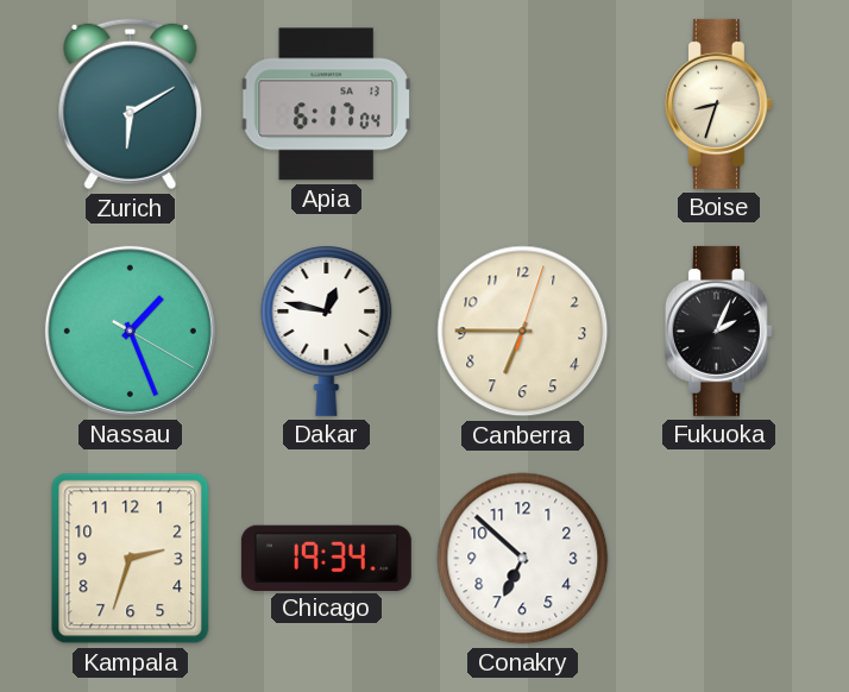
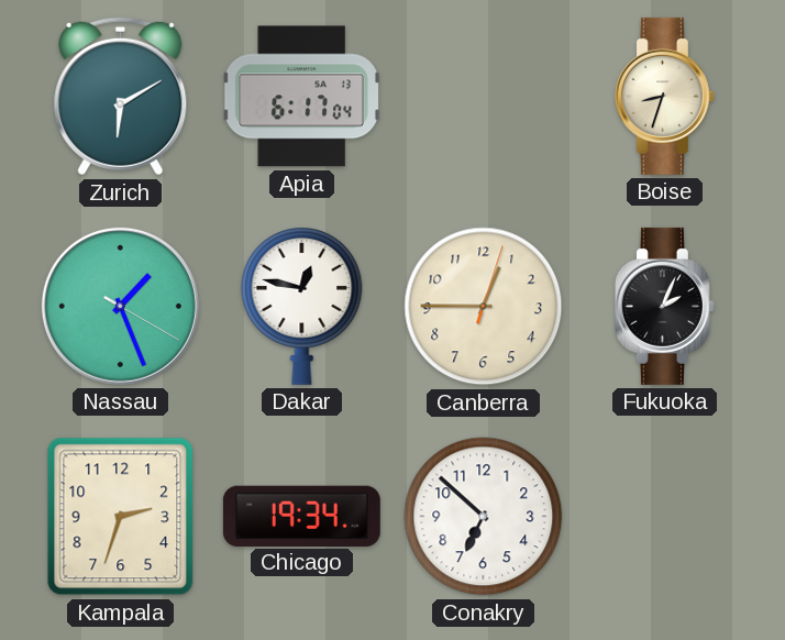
Canberra: 6:45 -> 12:45 (484, 307)
